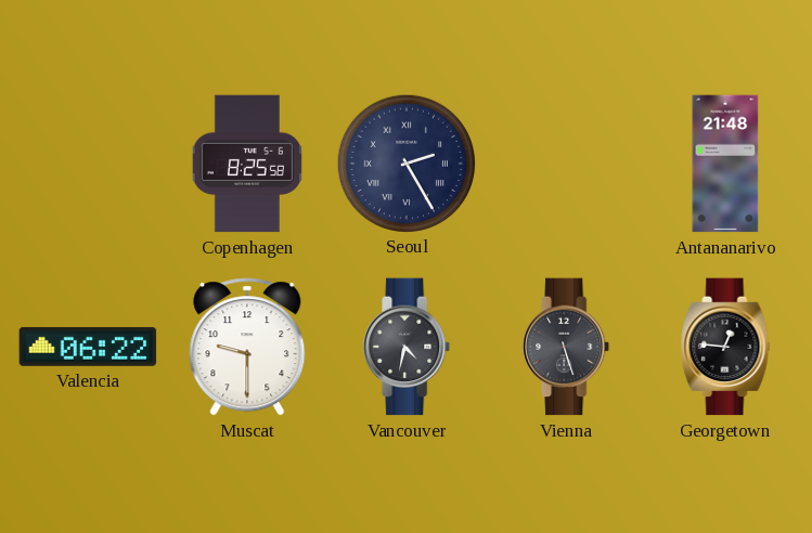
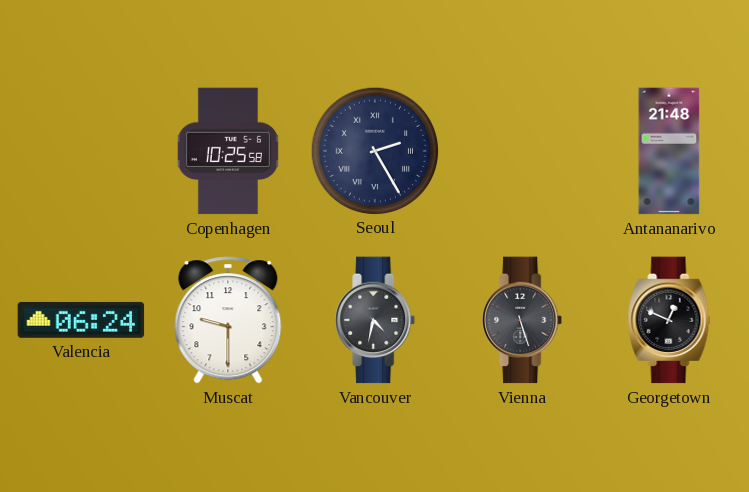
Copenhagen: 8:25 -> 10:25 (228, 151)
Valencia: 06:22 -> 06:24 (81, 320)
Georgetown: 12:46 -> 12:49 (669, 320)
